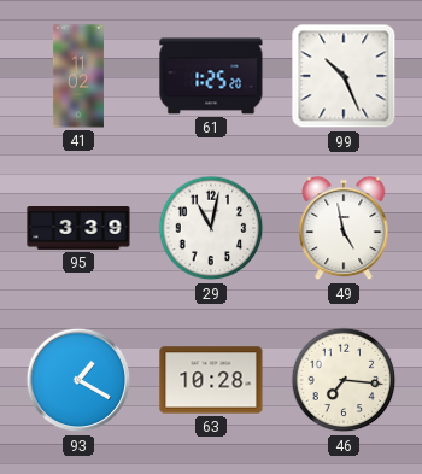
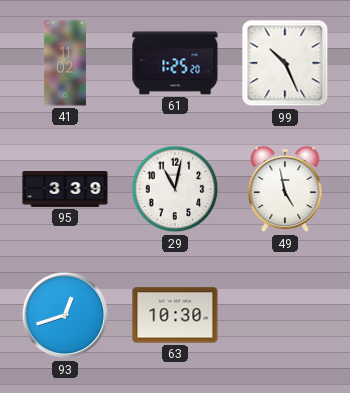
93: 1:20 -> 12:42 (65, 315)
63: 10:28 -> 10:30 (175, 315)
46: 7:16 -> none (344, 380)
